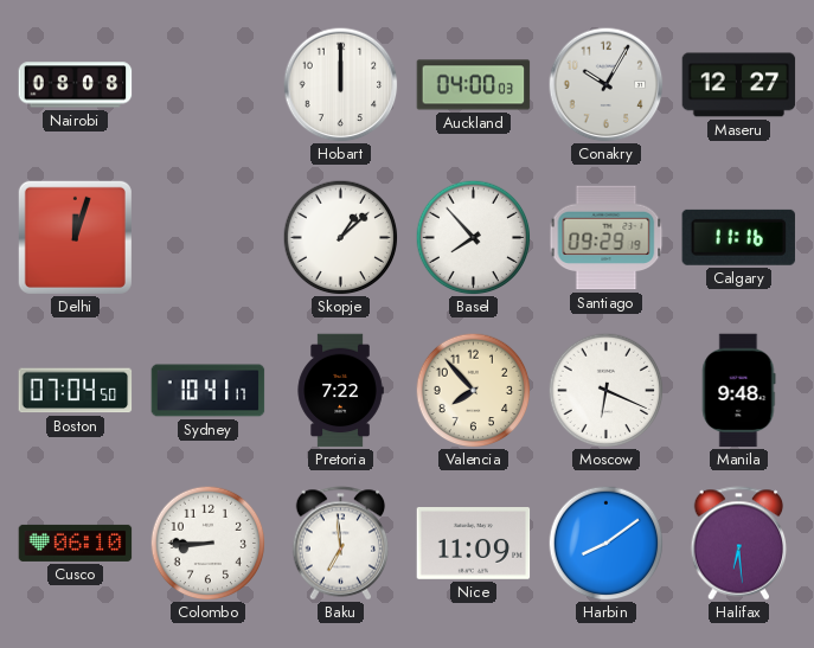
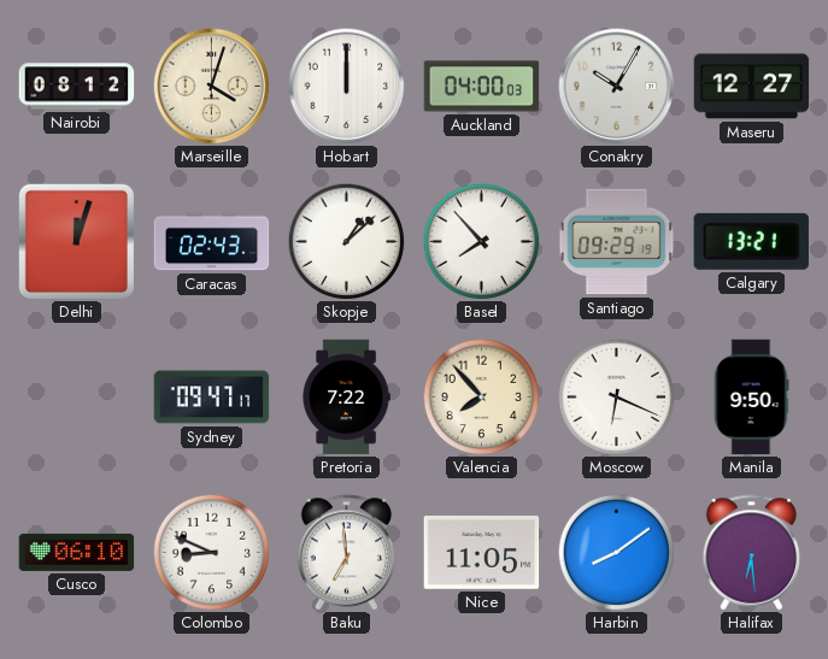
Nairobi: 08:08 -> 08:12 (77, 87)
Marseille: none -> 4:03 (212, 87)
Caracas: none -> 02:43 (212, 242)
Calgary: 11:16 -> 13:21 (751, 241)
Boston: 07:04 -> none (76, 391)
Sydney: 10:41 -> 09:47 (212, 398)
Manila: 9:48 -> 9:50 (751, 398)
Colombo: 8:45 -> 8:49 (211, 552)
Nice: 11:09 -> 11:05 (482, 553)
